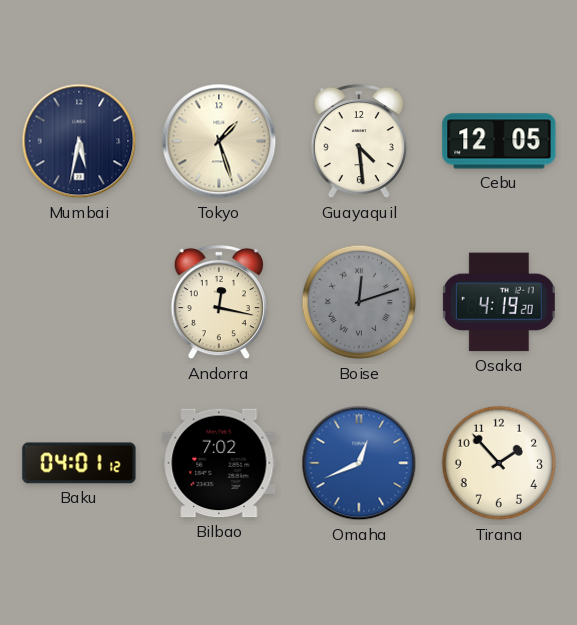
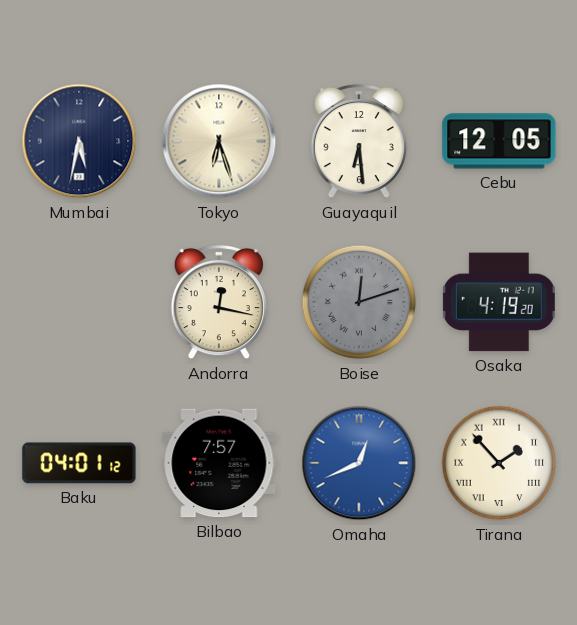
Tokyo: 1:27 -> 6:27 (219, 141)
Guayaquil: 4:29 -> 6:29 (359, 141)
Bilbao: 7:02 -> 7:57 (219, 463)
Tirana numerals: Arabic -> Roman (499, 463)
